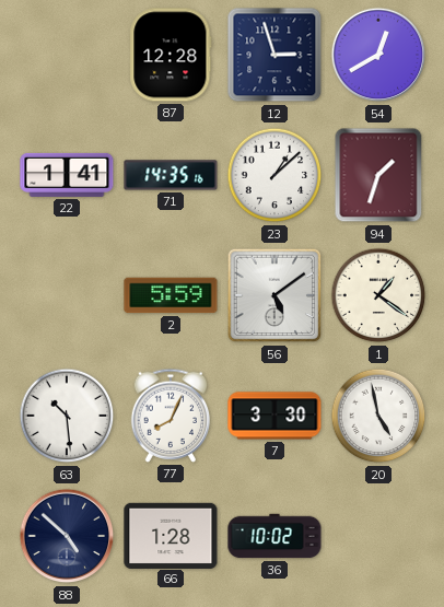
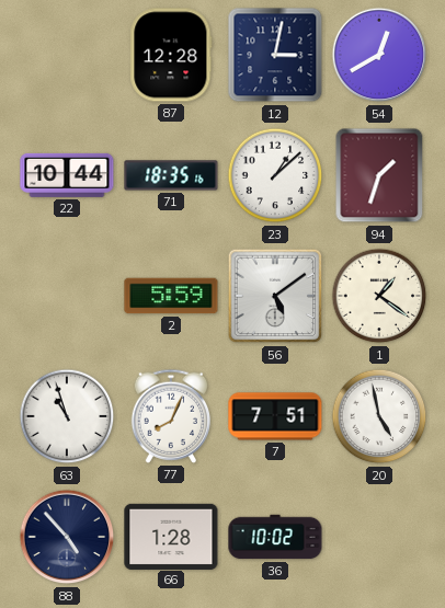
12: 2:57 -> 3:02 (275, 55)
22: 1:41 -> 10:44 (67, 175)
71: 14:35 -> 18:35 (171, 175)
63: 10:29 -> 10:57 (67, 416)
7: 3:30 -> 7:51 (275, 416)
88: 4:52 -> 4:53 (67, 537)
